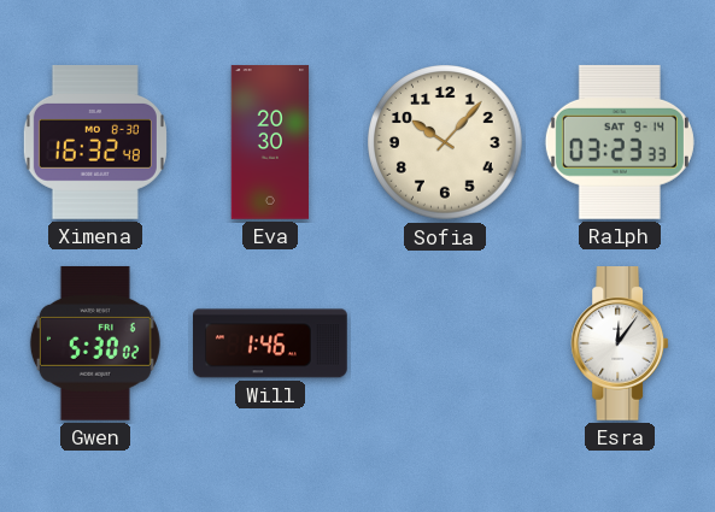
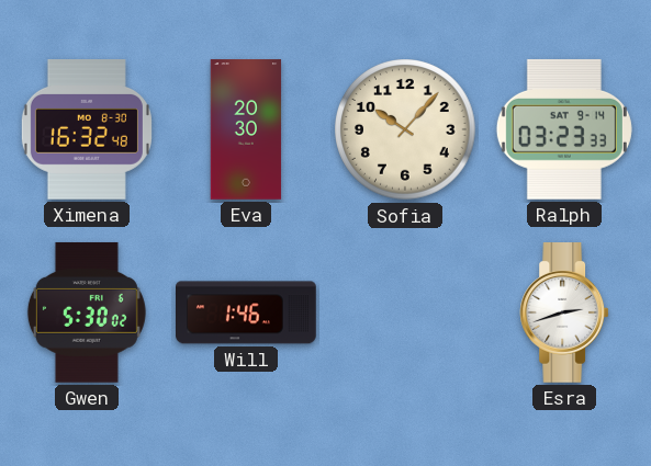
Esra: 12:06 -> 2:42 (564, 314)
